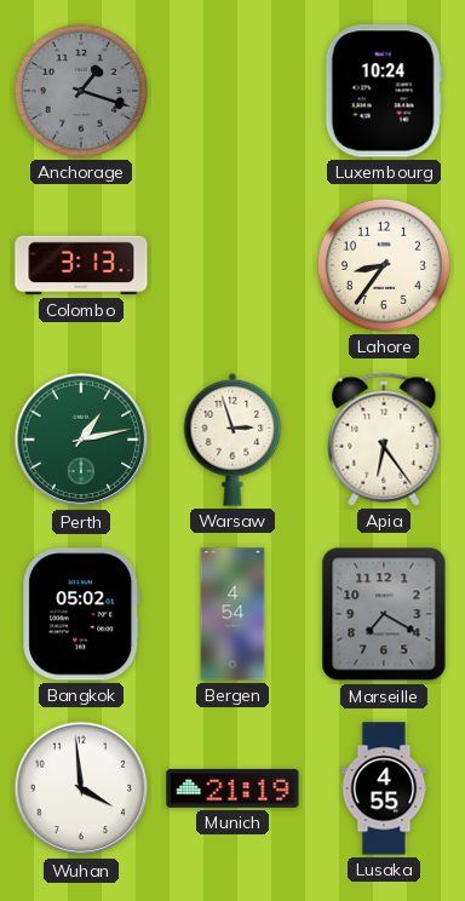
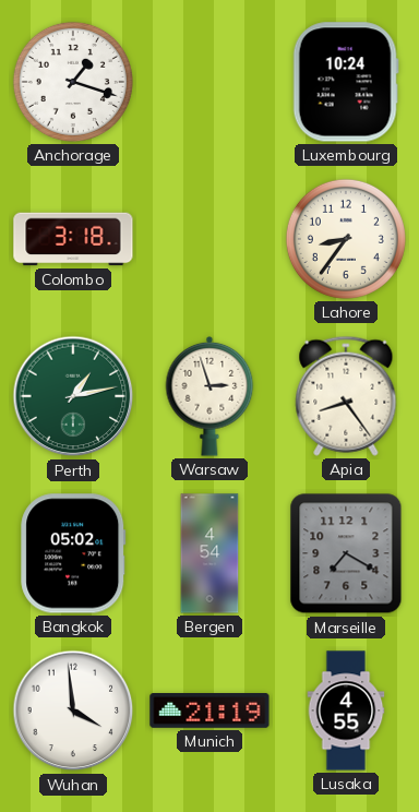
Anchorage dial: grey -> white (73, 82)
Colombo: 3:13 -> 3:18 (73, 239)
Apia: 6:24 -> 8:24 (346, 396)
